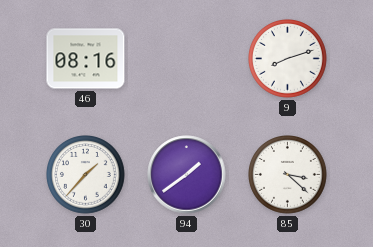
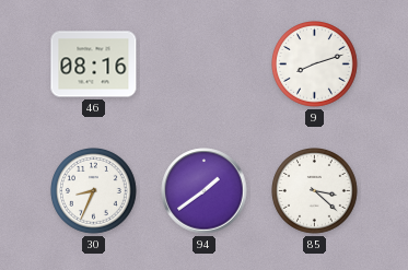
30: 1:37 -> 8:34 (94, 191)
